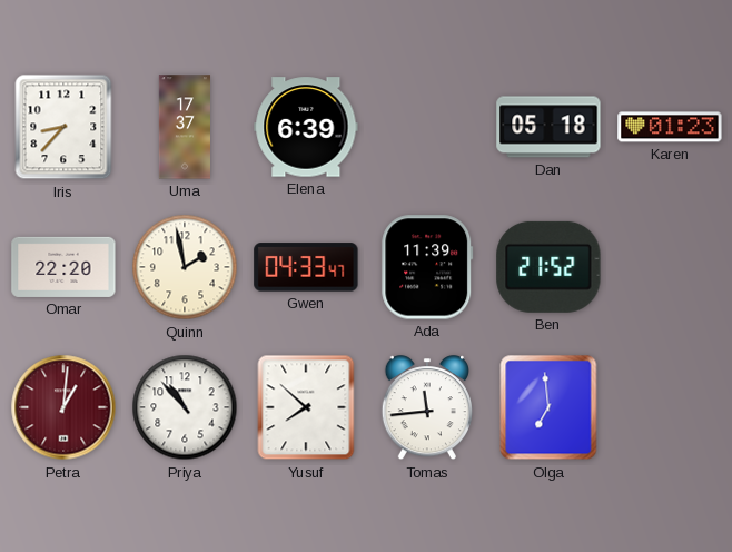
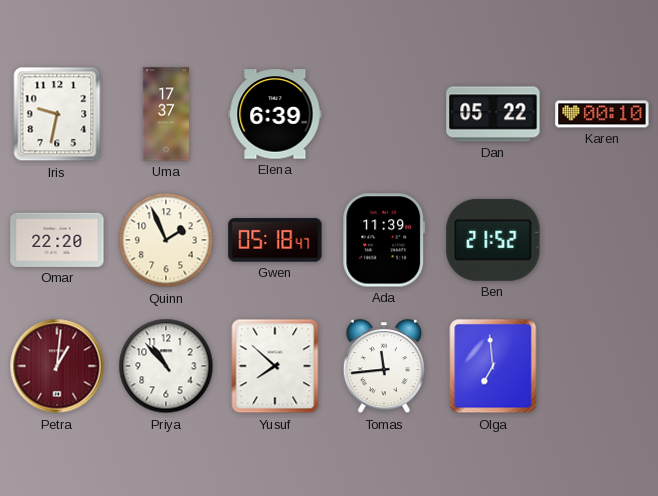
Iris: 8:37 -> 9:32 (57, 114)
Dan: 05:18 -> 05:22 (493, 114)
Karen: 01:23 -> 00:10 (602, 114)
Quinn: 1:58 -> 1:56 (166, 240)
Gwen: 04:33 -> 05:18 (275, 240)
